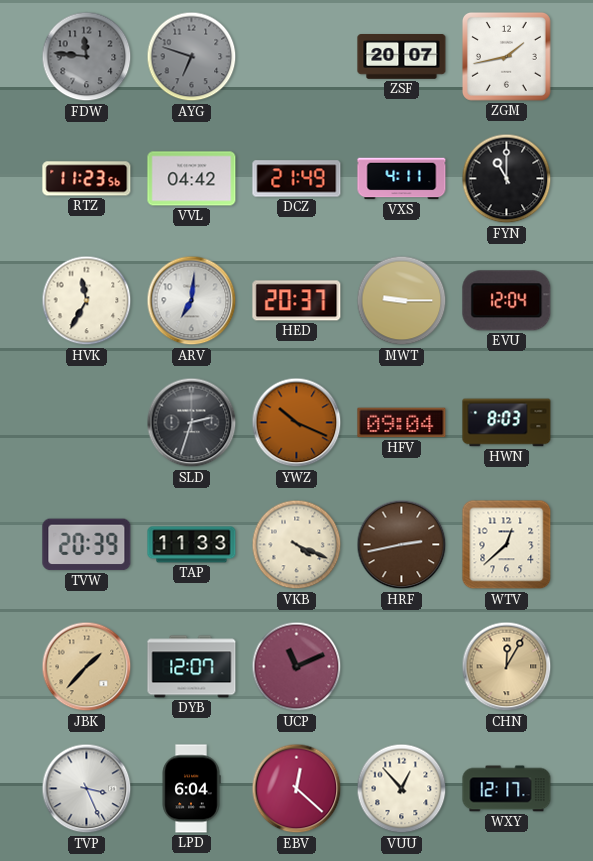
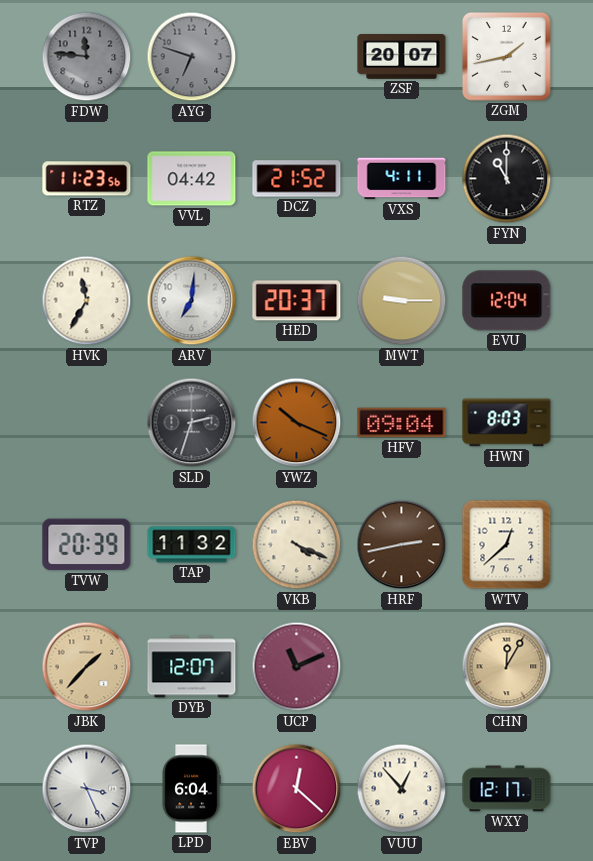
DCZ: 21:49 -> 21:52 (297, 179)
TAP: 11:33 -> 11:32 (192, 545)
